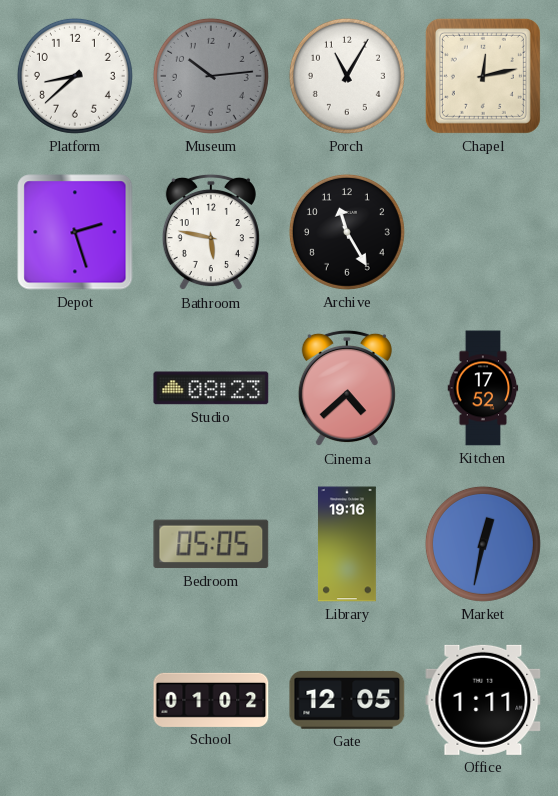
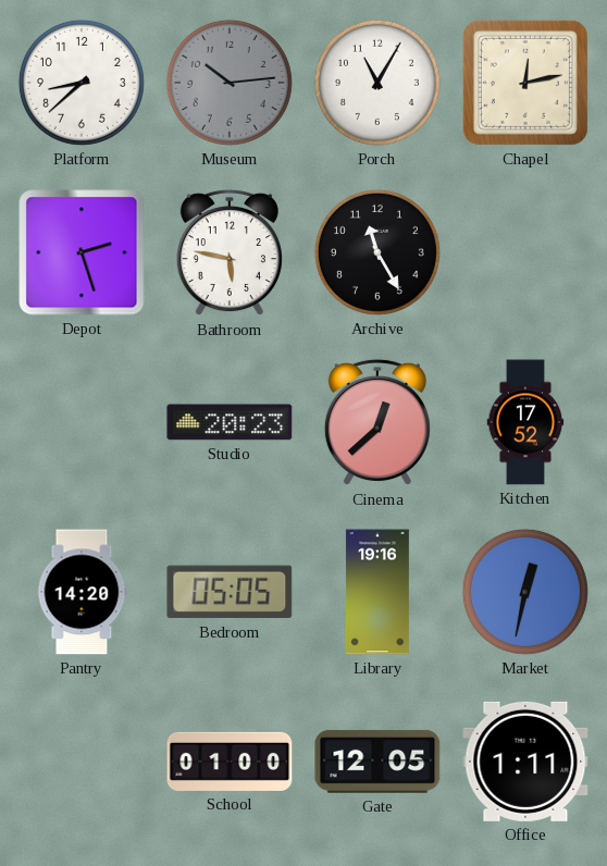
Studio: 08:23 -> 20:23 (230, 422)
Cinema: 4:38 -> 12:38 (377, 422)
Pantry: none -> 14:20 (82, 592)
School: 01:02 -> 01:00 (230, 762)
